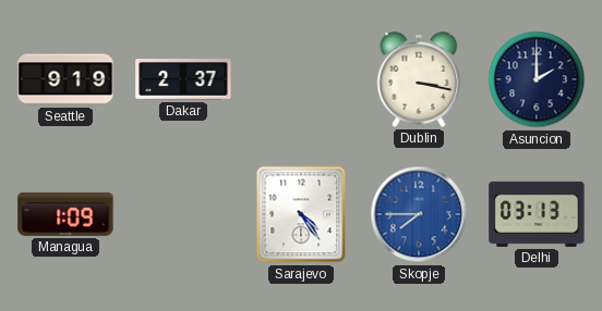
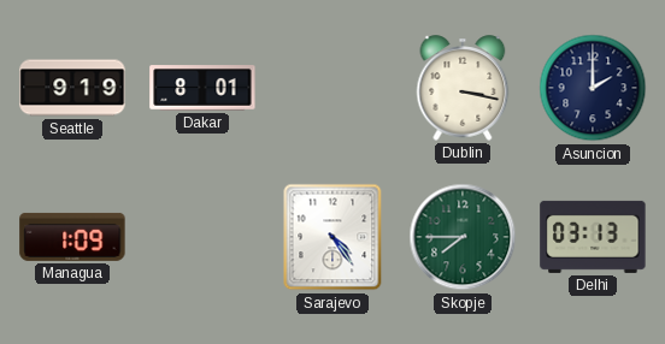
Dakar: 2:37 -> 8:01 (202, 88)
Skopje dial: blue -> green (463, 237)
